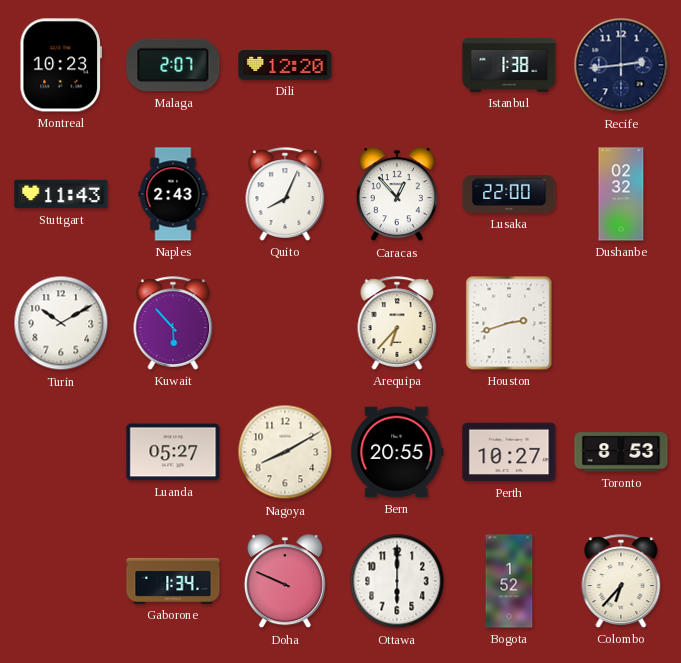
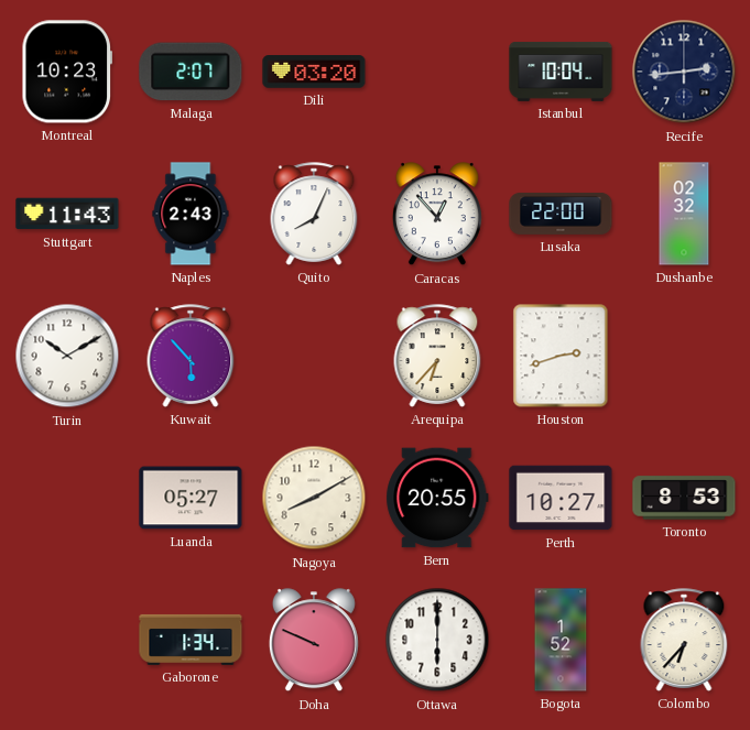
Dili: 12:20 -> 03:20 (314, 72)
Istanbul: 1:38 -> 10:04 (561, 72)
